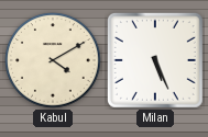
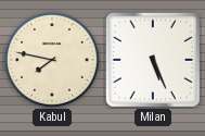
Kabul: 4:10 -> 7:47 (53, 61)
